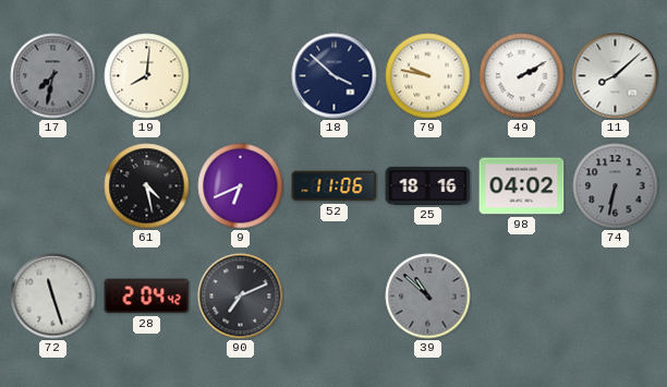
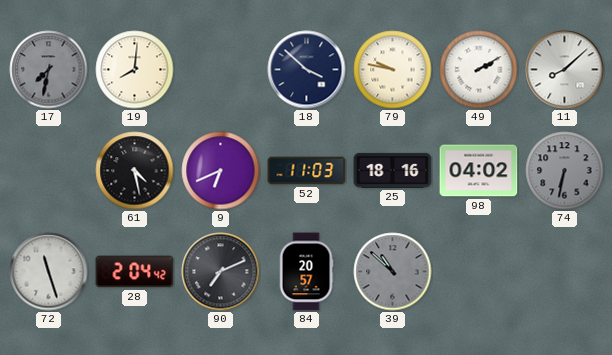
52: 11:06 -> 11:03 (307, 171)
84: none -> 20:57 (306, 272)
